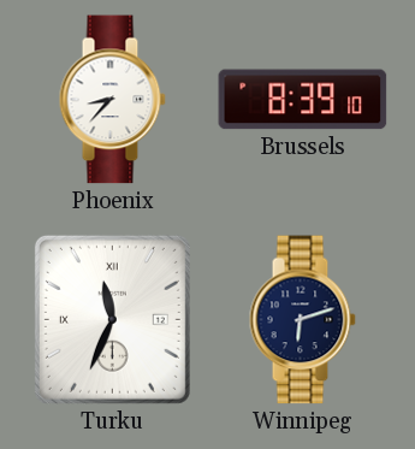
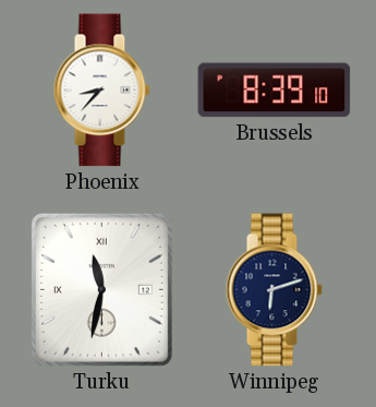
Turku: 11:34 -> 11:32 (101, 289)
